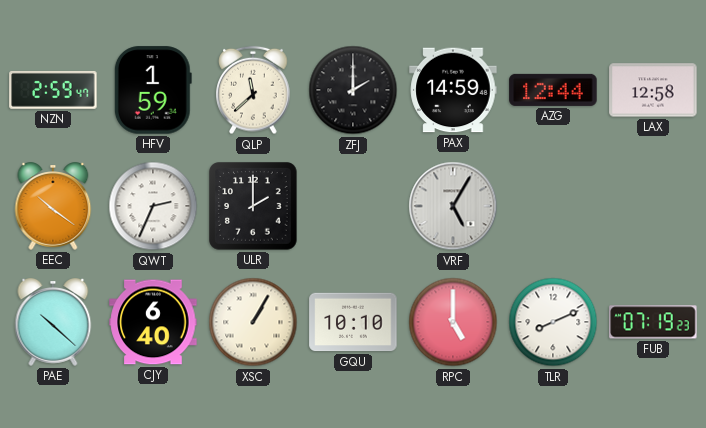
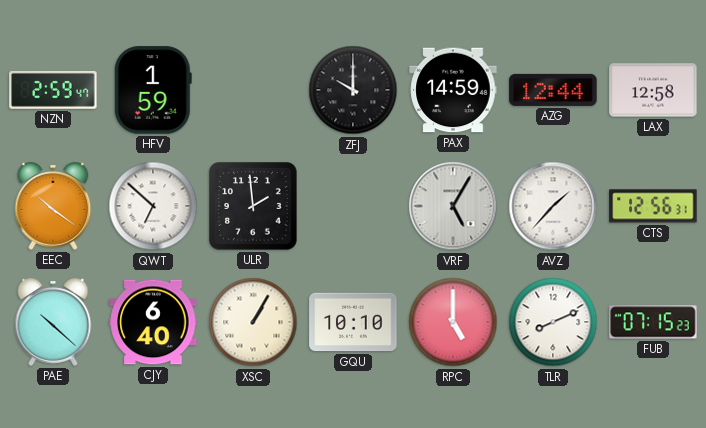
QLP: 11:38 -> none (253, 90)
ZFJ: 2:00 -> 10:00 (353, 90)
QWT: 2:34 -> 6:52 (153, 206)
ULR: 2:00 -> 1:59 (253, 206)
AVZ: none -> 1:37 (553, 206)
CTS: none -> 12:56 (653, 206)
FUB: 07:19 -> 07:15 (653, 322)
